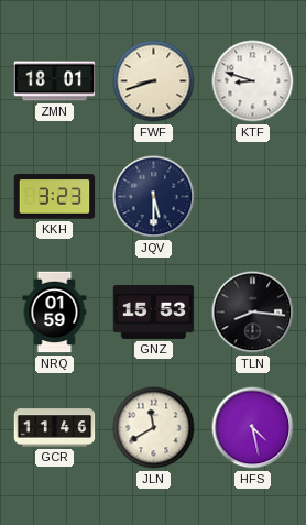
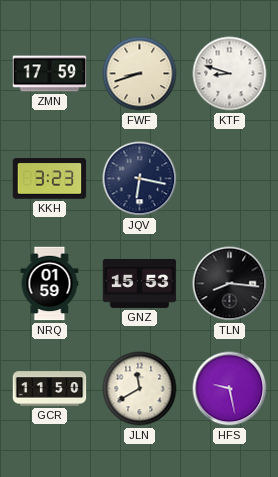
ZMN: 18:01 -> 17:59 (50, 74)
JQV: 5:30 -> 6:17 (140, 179)
GCR: 11:46 -> 11:50 (50, 389)
HFS: 4:28 -> 9:28 (230, 389)
